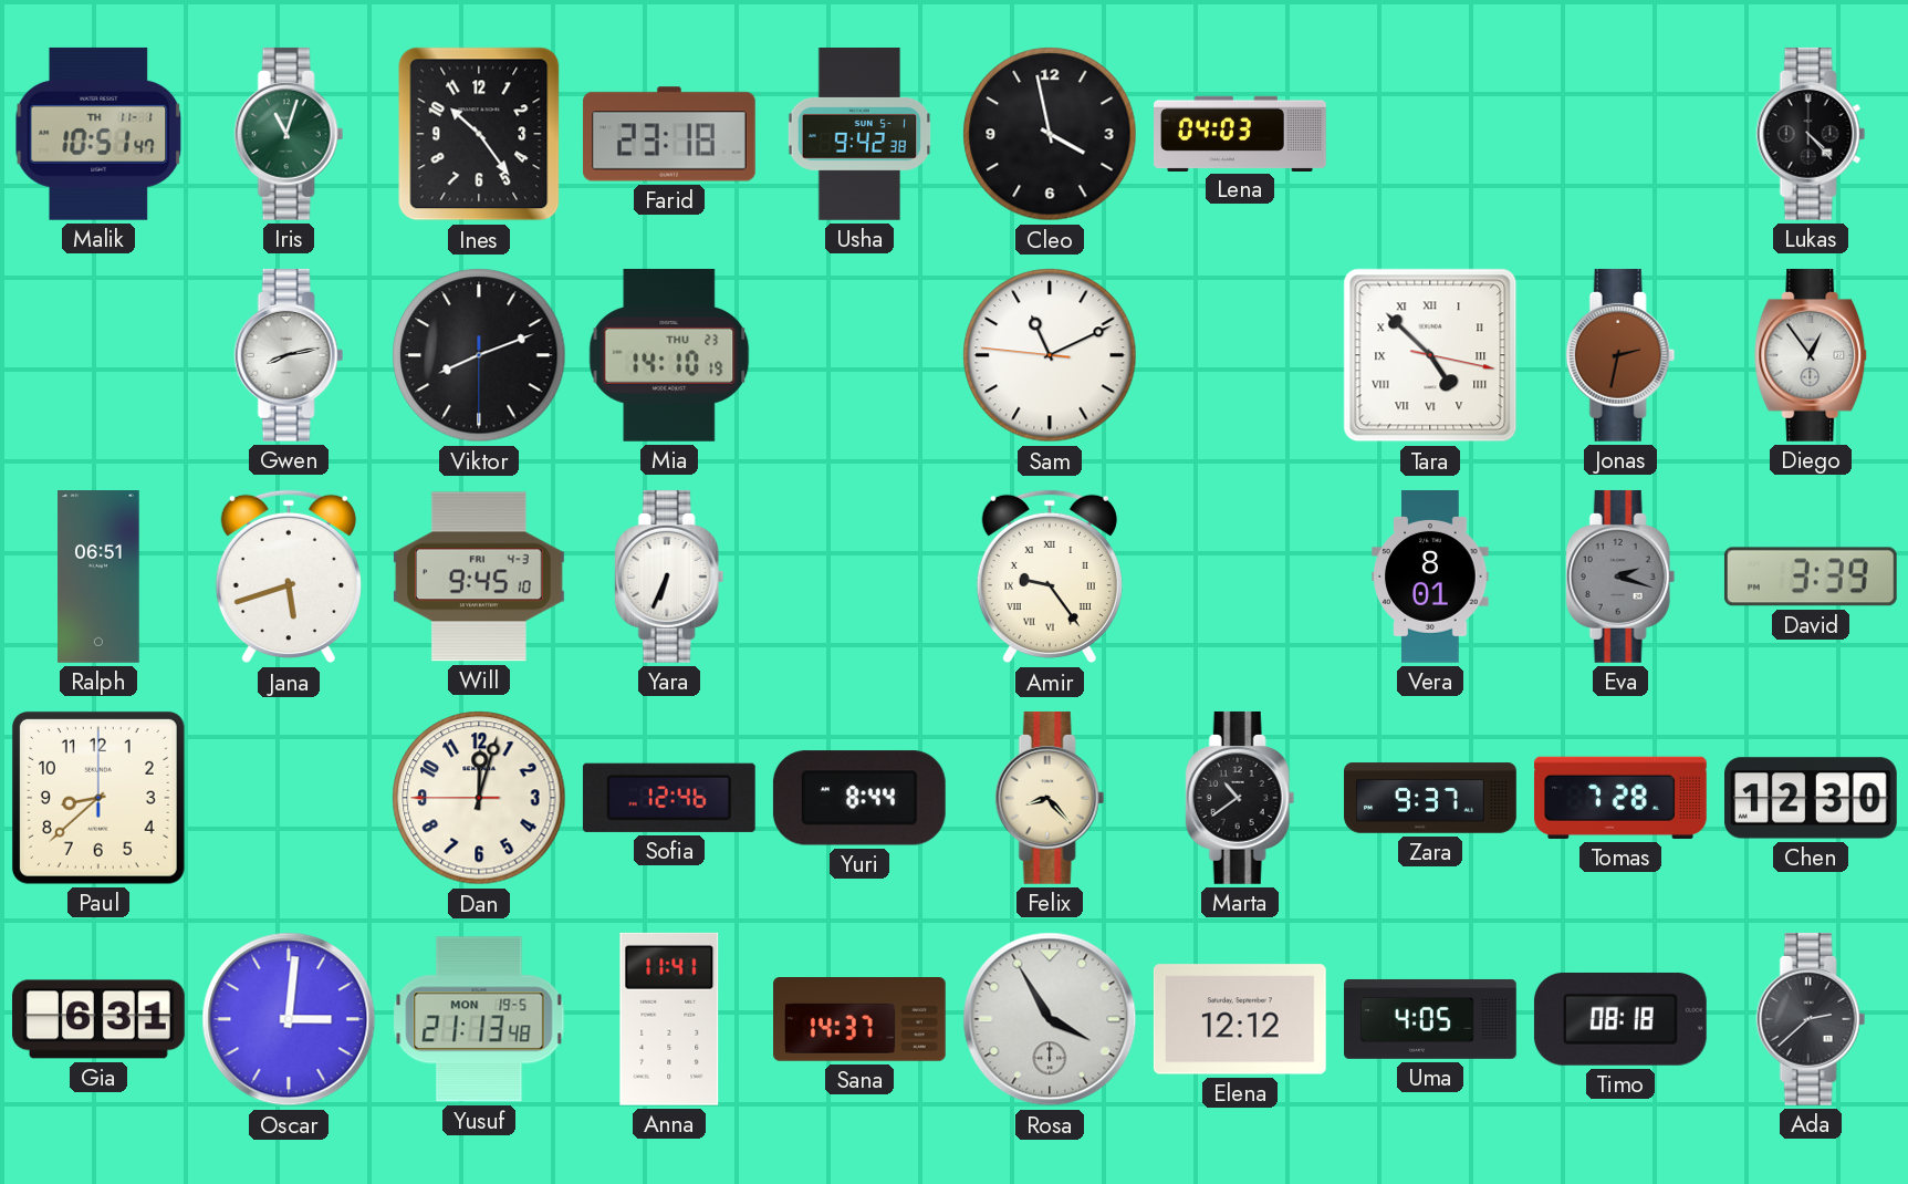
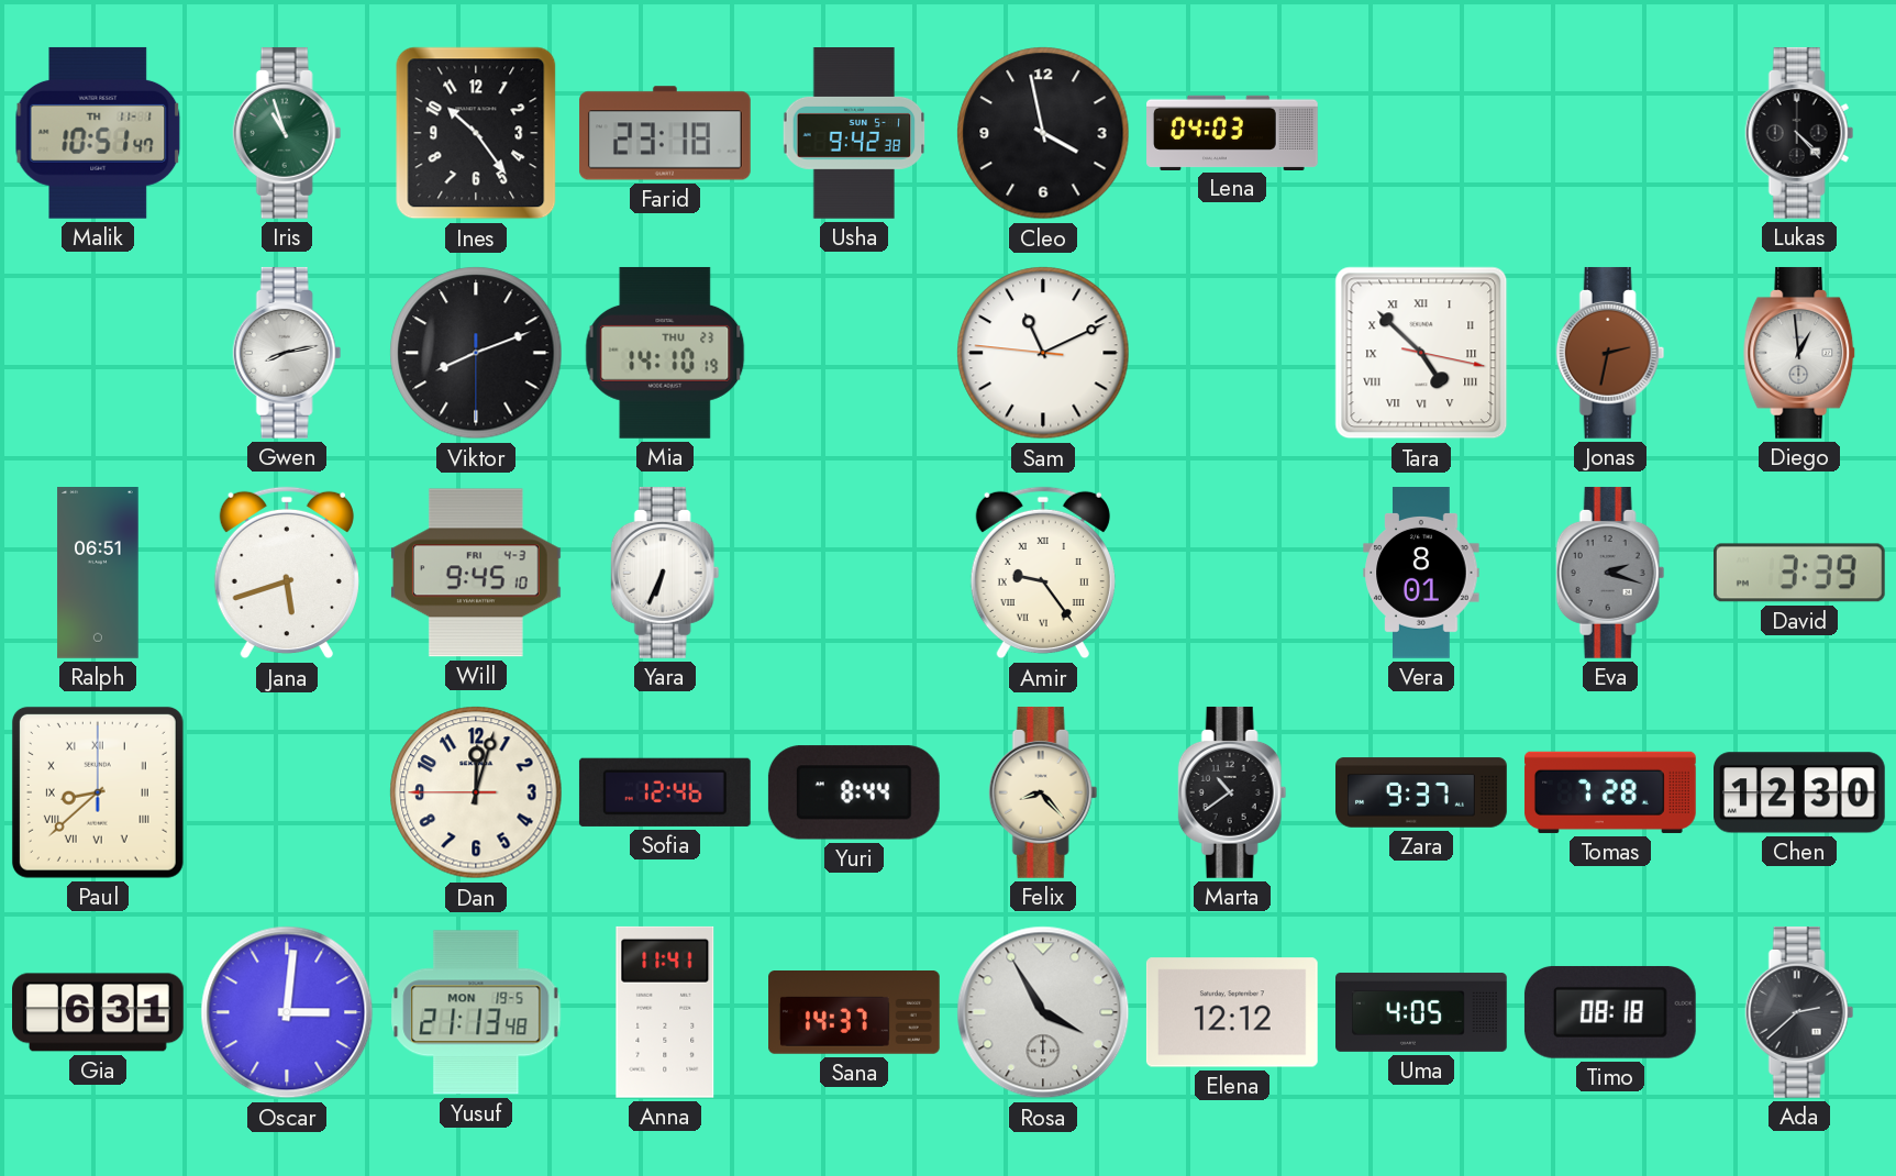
Iris: 11:03 -> 10:57 (287, 133)
Diego: 12:54 -> 12:59 (1800, 353)
Paul numerals: Arabic -> Roman (98, 792)
